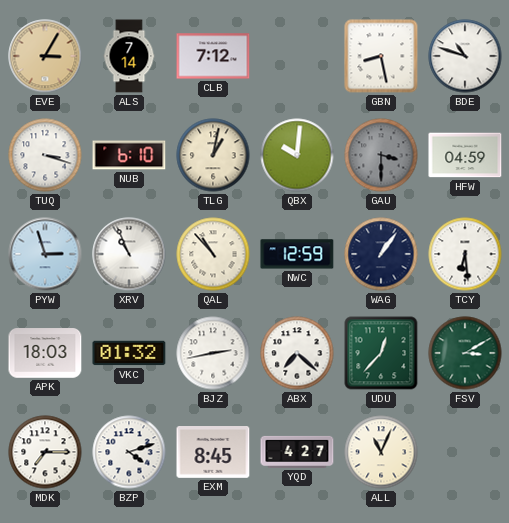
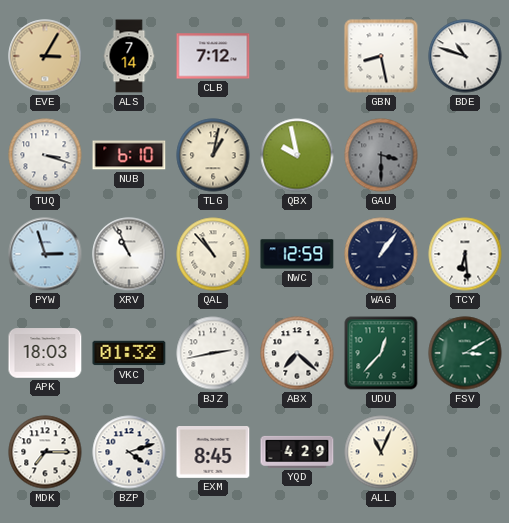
QBX: 10:01 -> 9:58 (297, 155)
HFW: 04:59 -> none (465, 155)
YQD: 4:27 -> 4:29 (297, 452)
